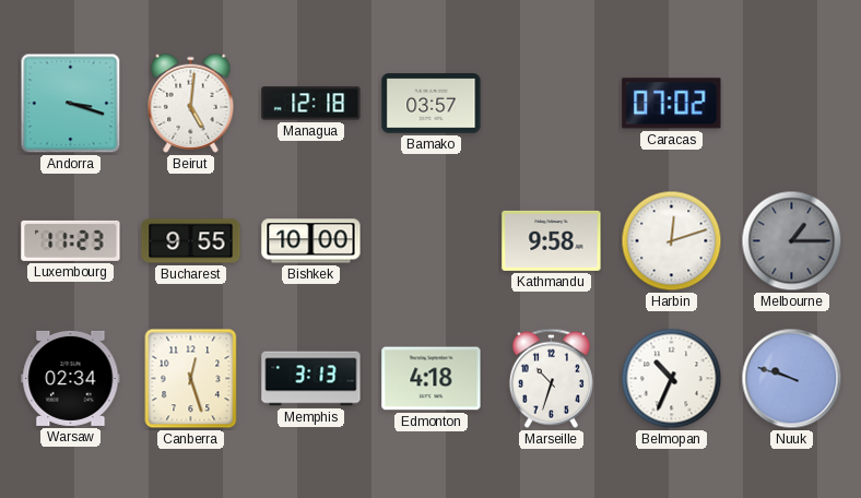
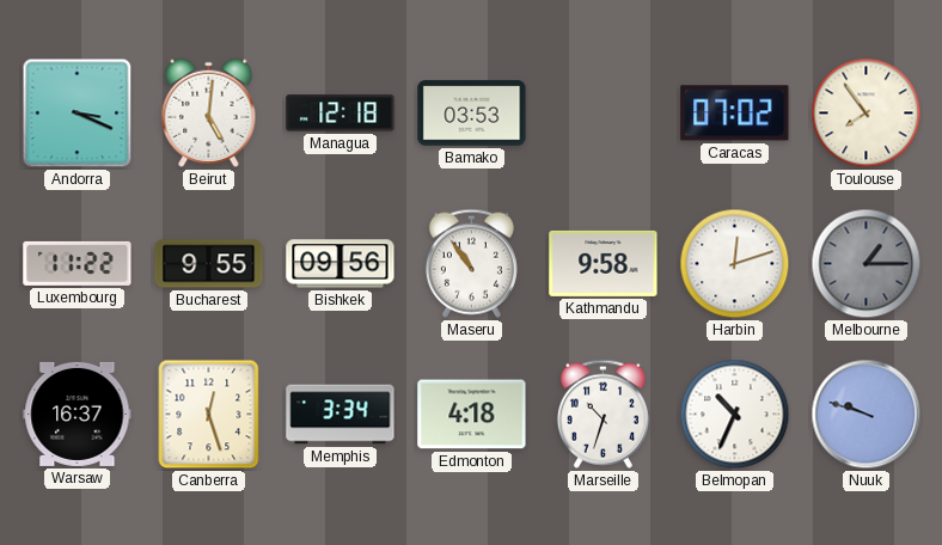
Andorra: 3:18 -> 3:19 (78, 114)
Bamako: 03:57 -> 03:53 (472, 114)
Toulouse: none -> 7:54 (867, 114)
Luxembourg: 11:23 -> 11:22 (78, 263)
Bishkek: 10:00 -> 09:56 (341, 264)
Maseru: none -> 10:54 (471, 263)
Warsaw: 02:34 -> 16:37 (78, 414)
Memphis: 3:13 -> 3:34 (341, 415)
